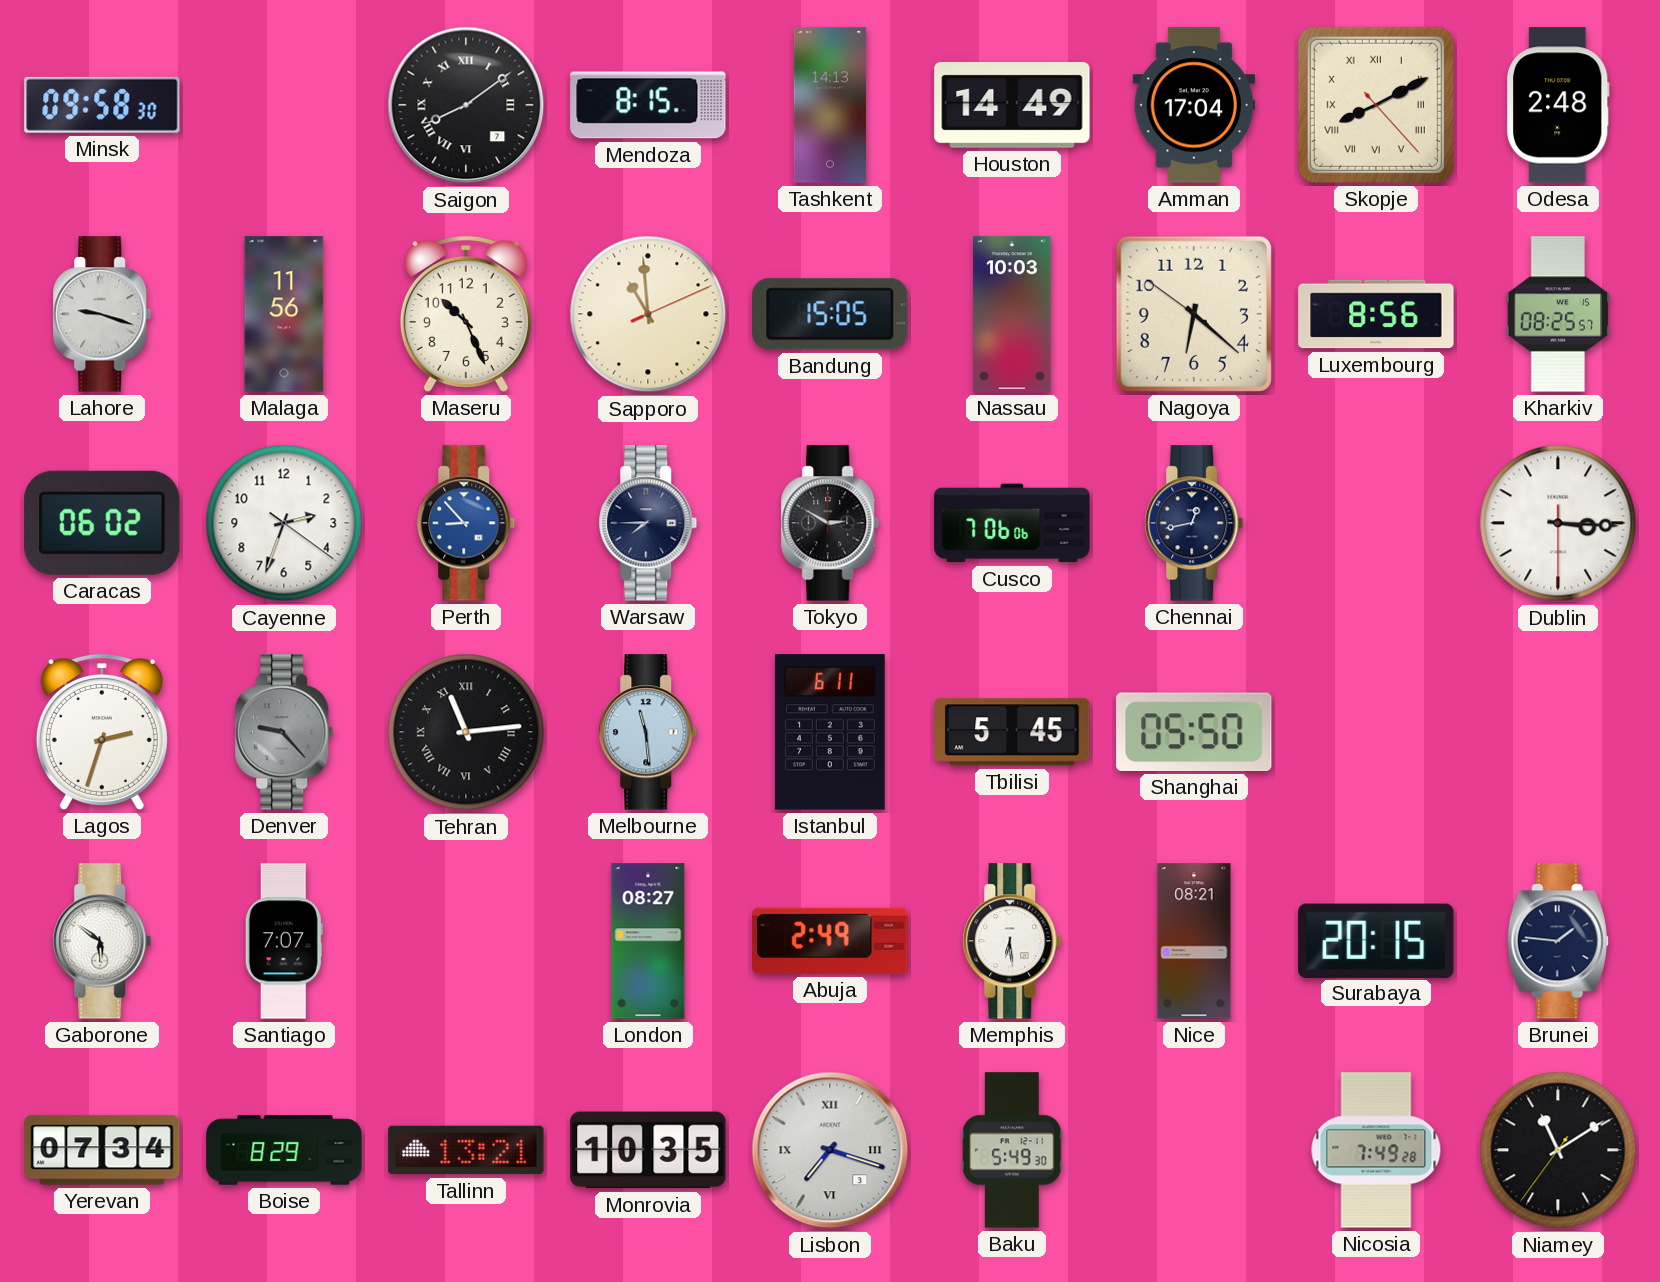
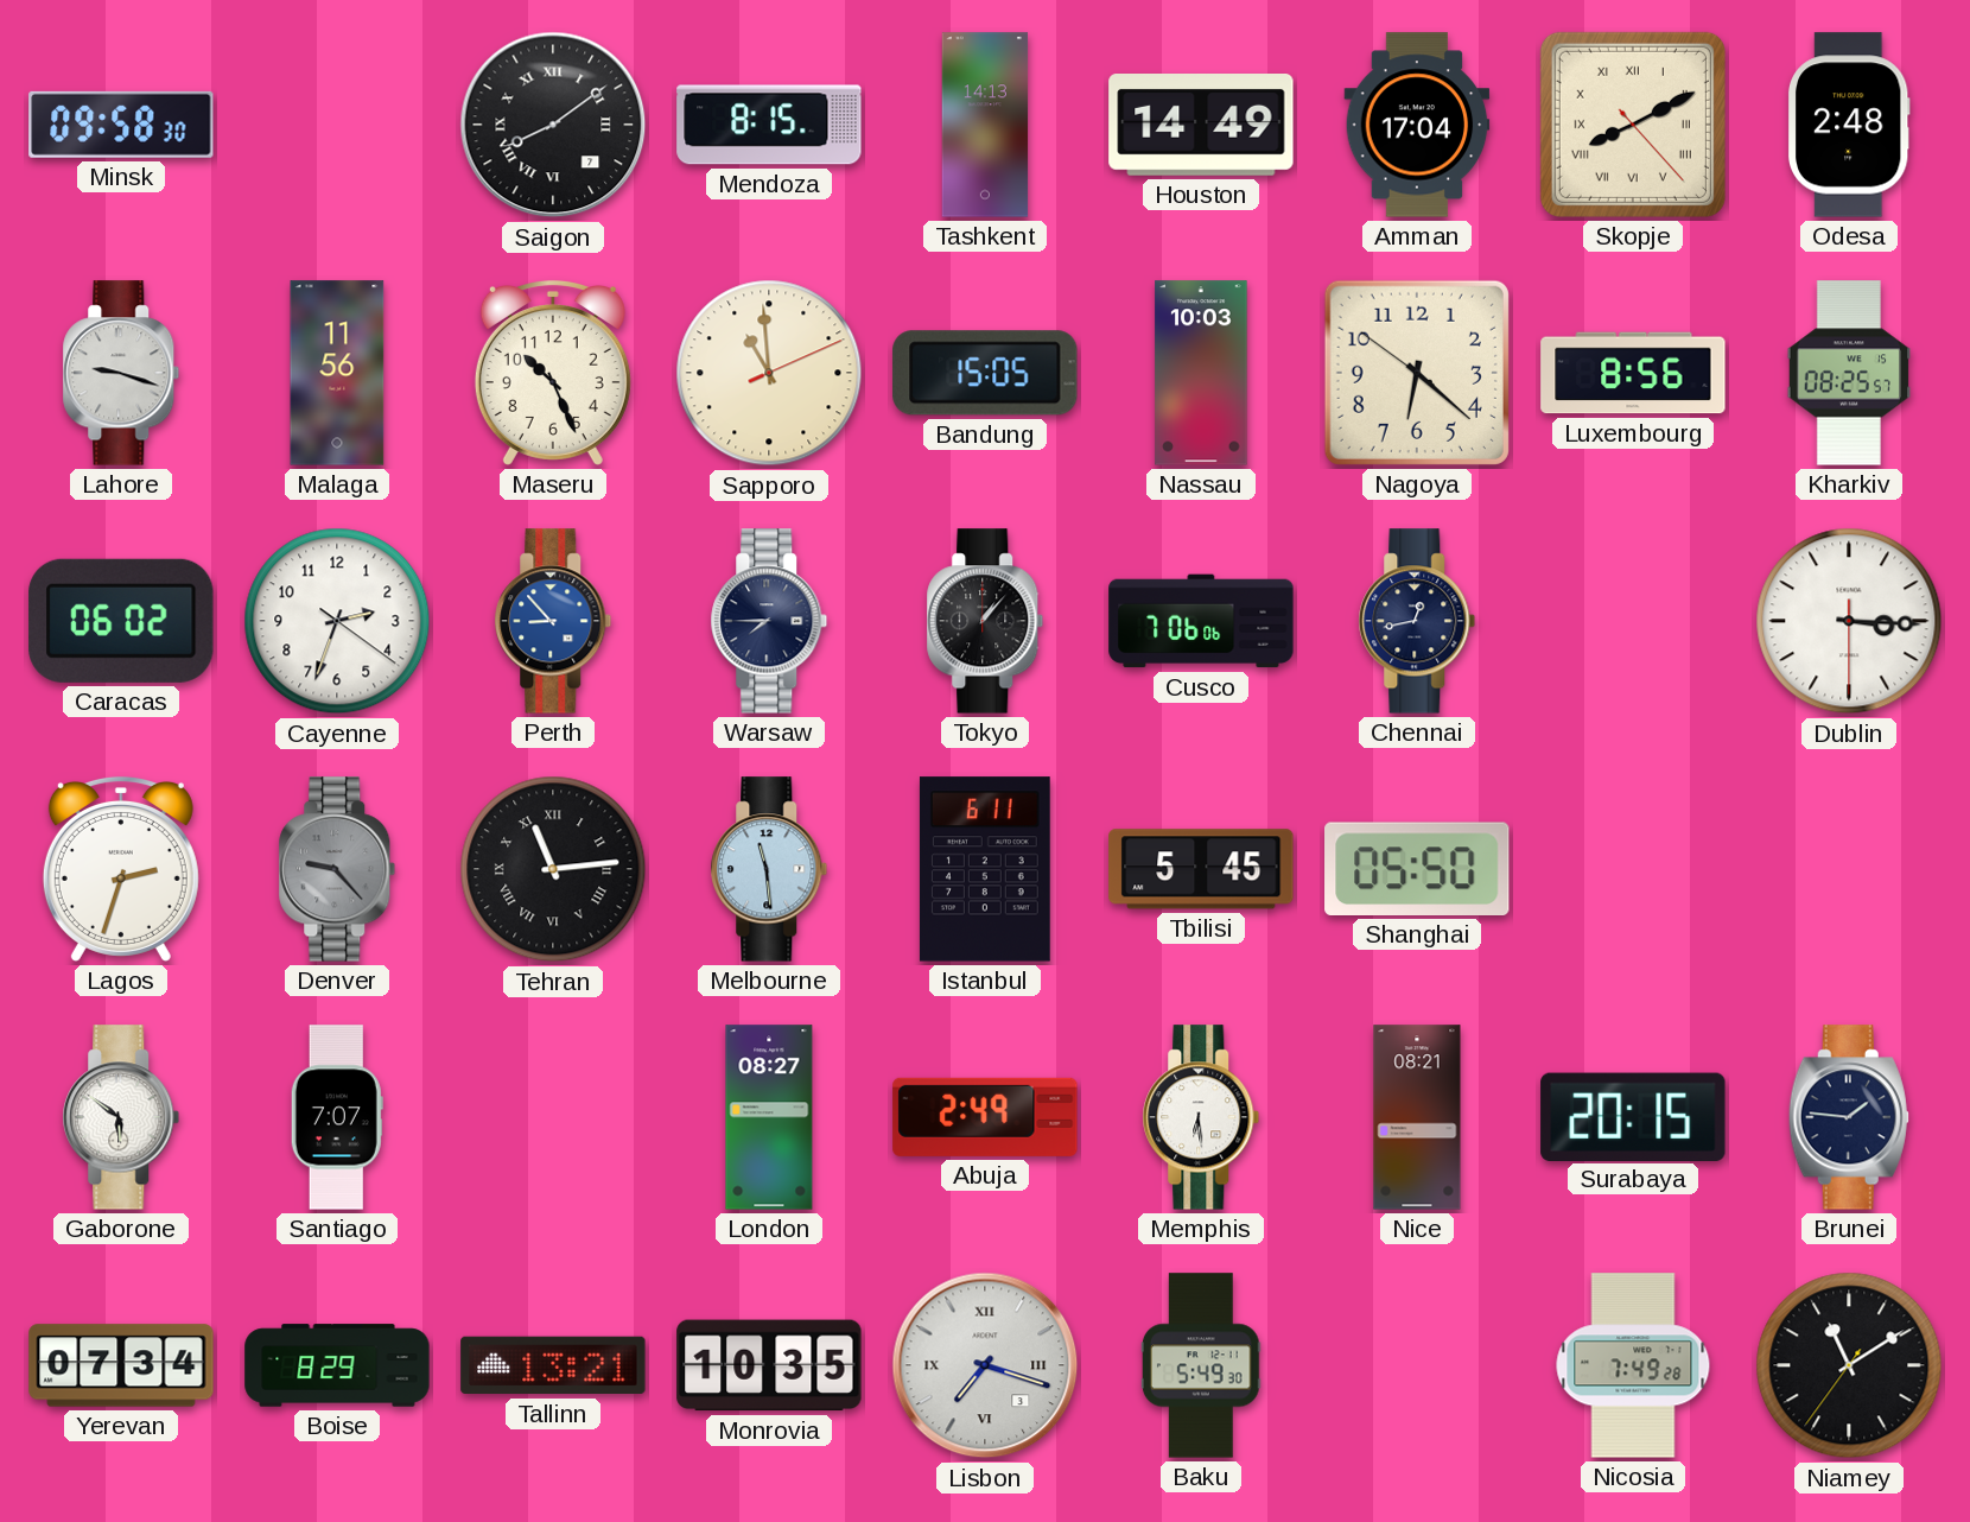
Tokyo: 2:50 -> 1:07 (985, 621)
